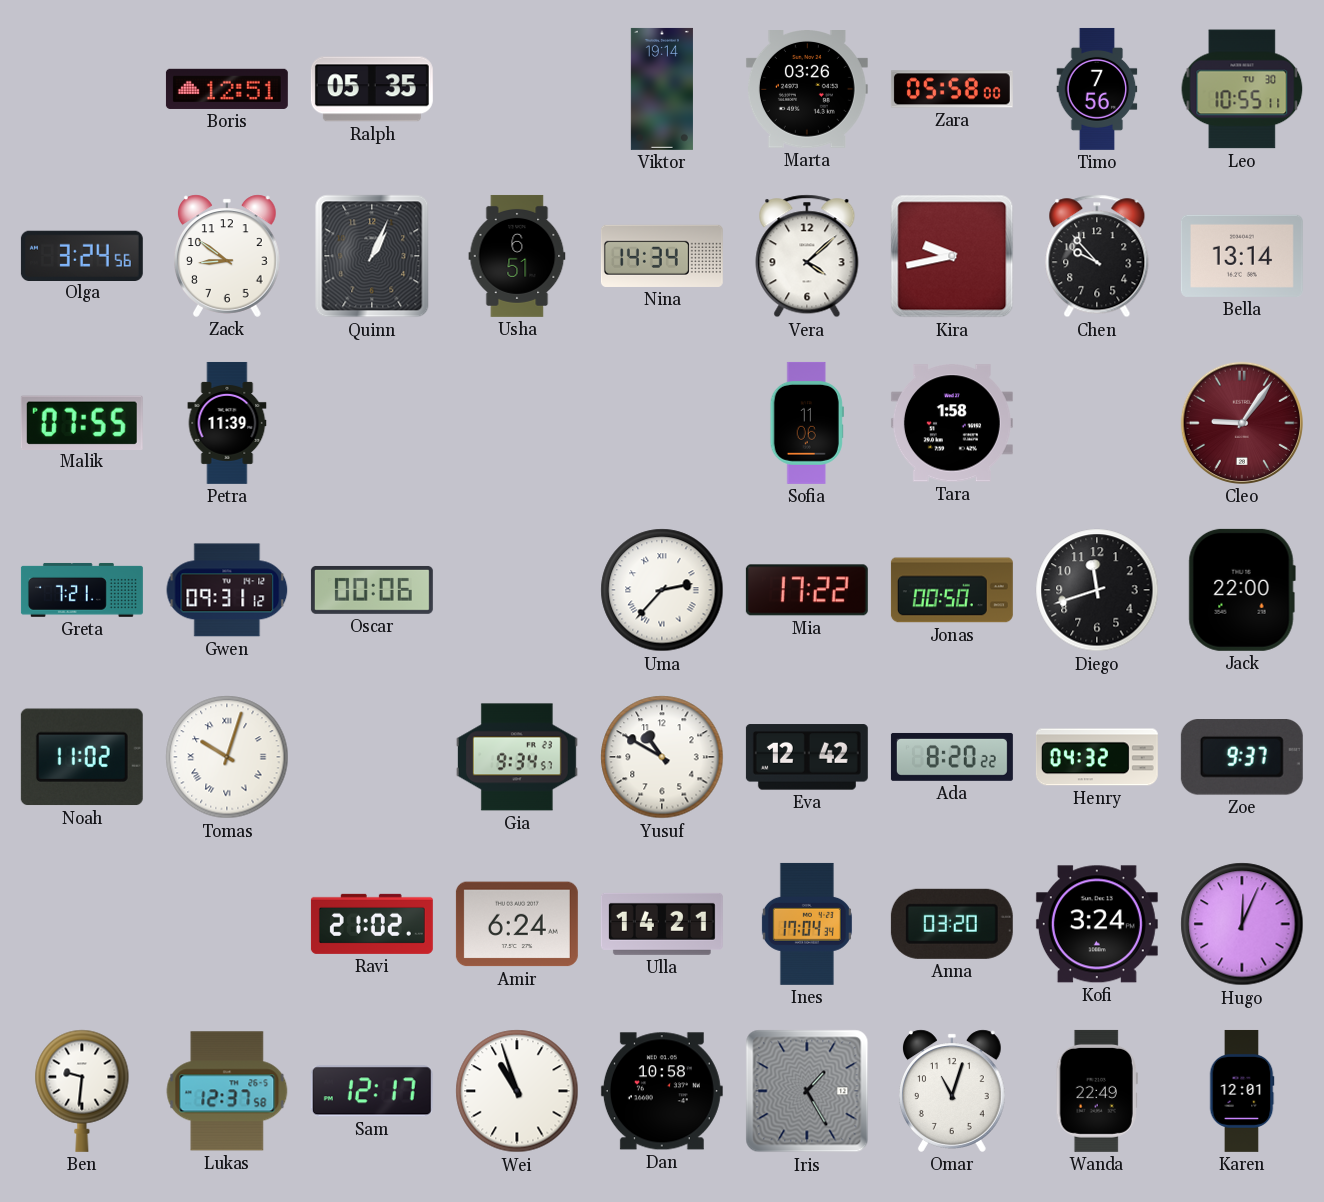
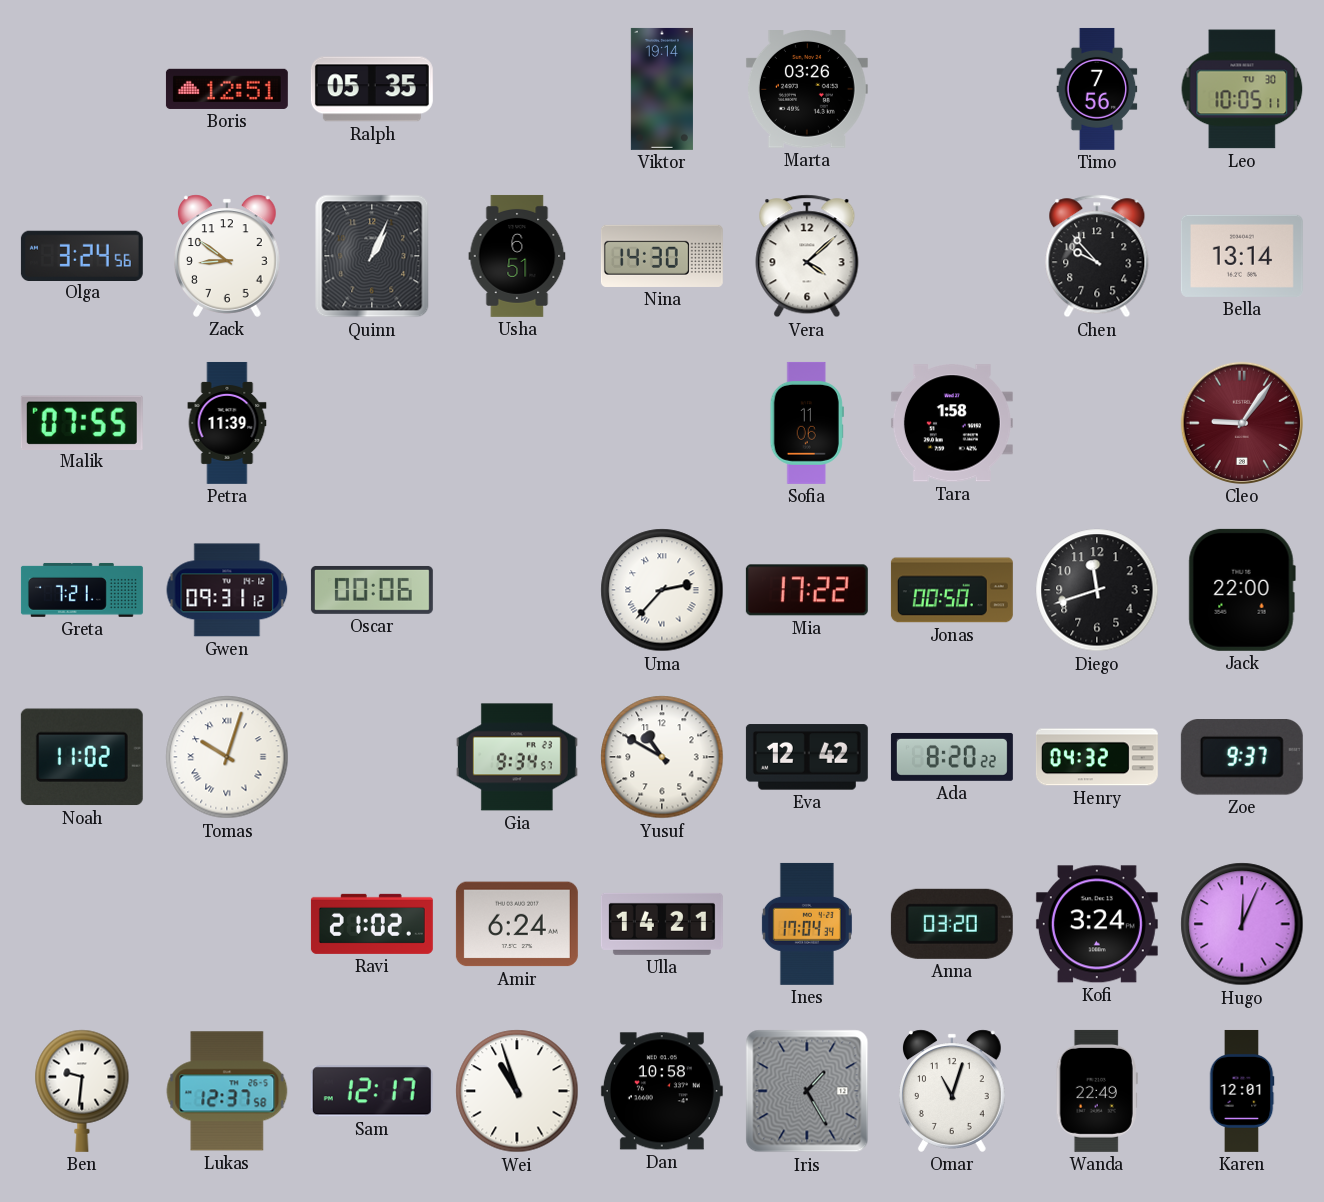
Zara: 05:58 -> none (952, 89)
Leo: 10:55 -> 10:05 (1242, 89)
Nina: 14:34 -> 14:30 (662, 256)
Kira: 9:43 -> none (952, 256)
